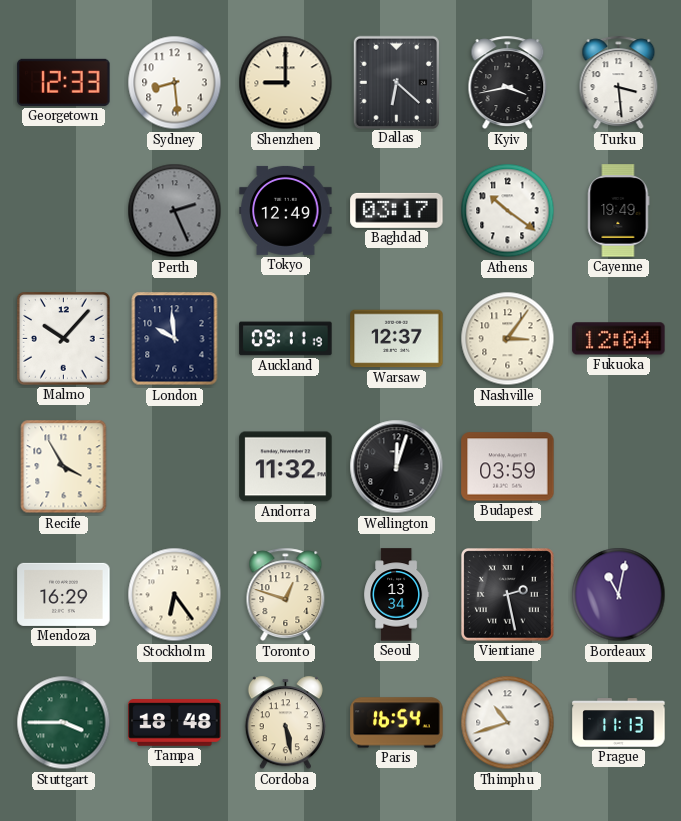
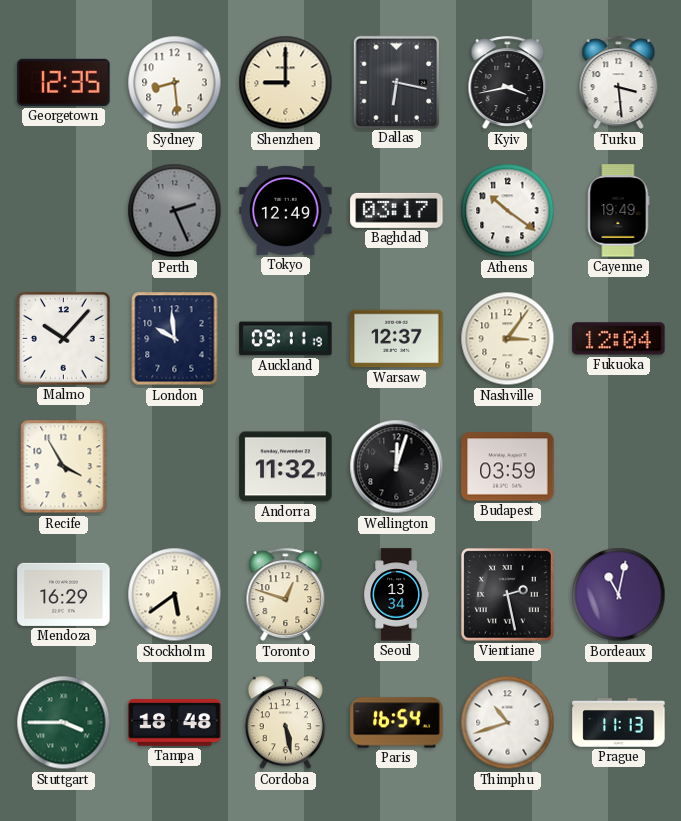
Georgetown: 12:33 -> 12:35 (64, 82)
Dallas: 6:22 -> 6:17 (396, 82)
Stockholm: 6:24 -> 5:39 (175, 595)
